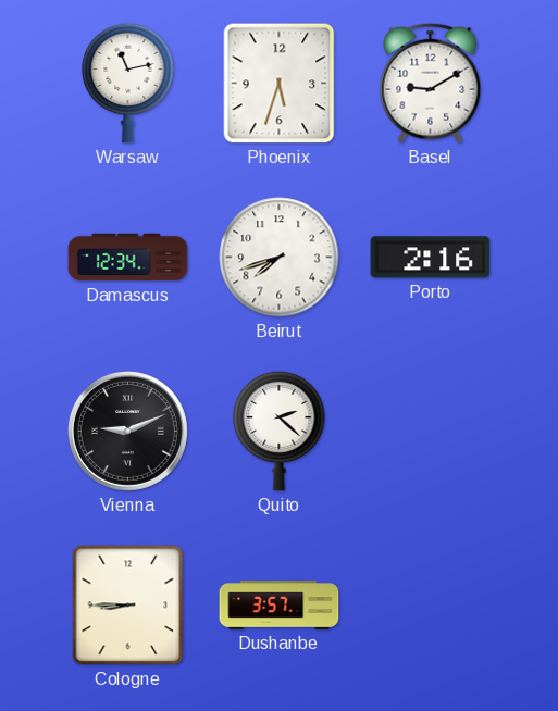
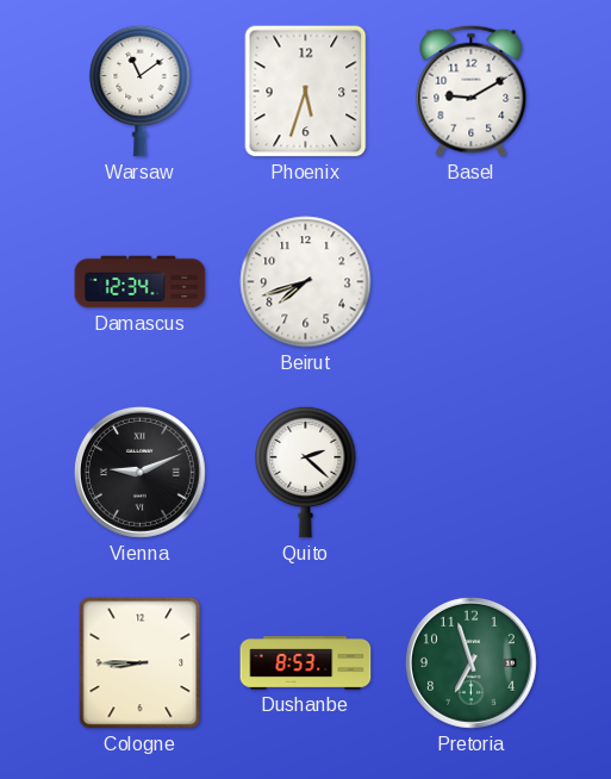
Warsaw: 11:13 -> 11:09 (141, 91)
Porto: 2:16 -> none (431, 258)
Dushanbe: 3:57 -> 8:53 (306, 663)
Pretoria: none -> 6:57 (470, 662)
